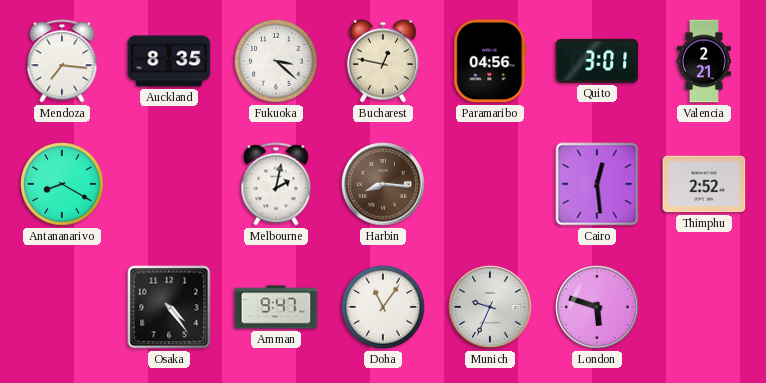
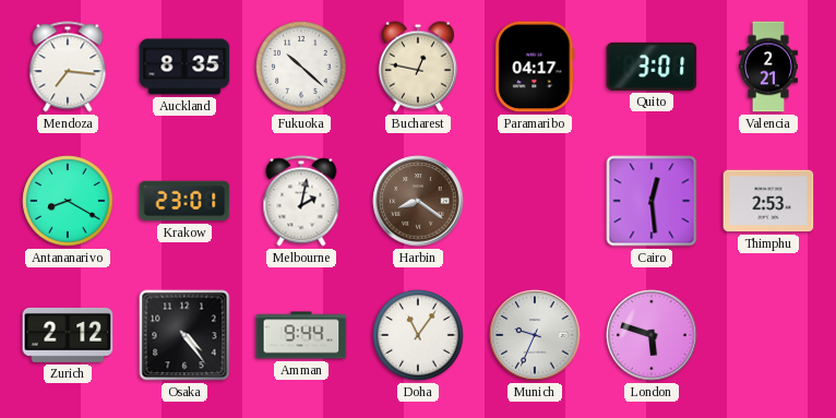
Fukuoka: 3:22 -> 10:22 (301, 67)
Paramaribo: 04:56 -> 04:17 (535, 67)
Krakow: none -> 23:01 (184, 201)
Harbin: 8:16 -> 8:21 (418, 201)
Thimphu: 2:52 -> 2:53 (768, 201)
Zurich: none -> 2:12 (68, 335)
Amman: 9:47 -> 9:44 (301, 335)
